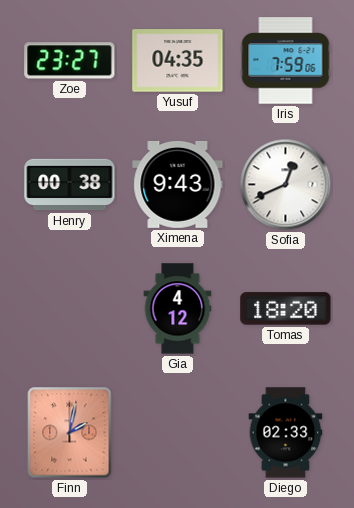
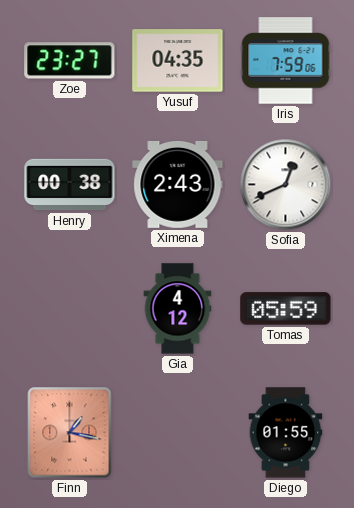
Ximena: 9:43 -> 2:43 (178, 184)
Tomas: 18:20 -> 05:59 (286, 309)
Finn: 2:02 -> 1:17 (70, 433)
Diego: 02:33 -> 01:55 (286, 433)
